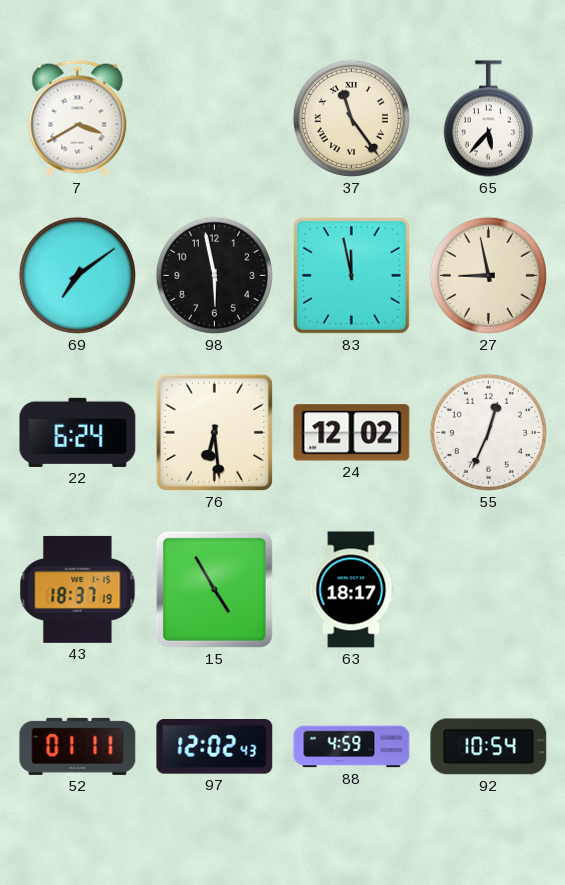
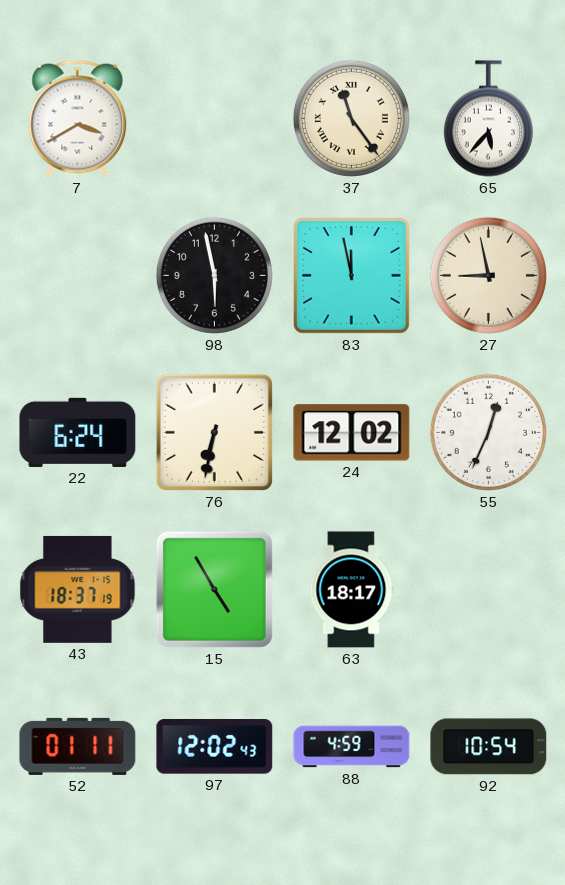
69: 7:09 -> none (77, 275)
76: 6:29 -> 6:32 (214, 432)
